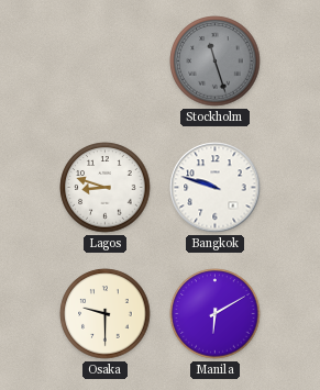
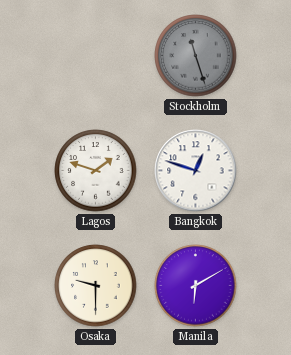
Lagos: 8:48 -> 1:48 (96, 171)
Bangkok: 9:48 -> 12:48 (196, 171)
